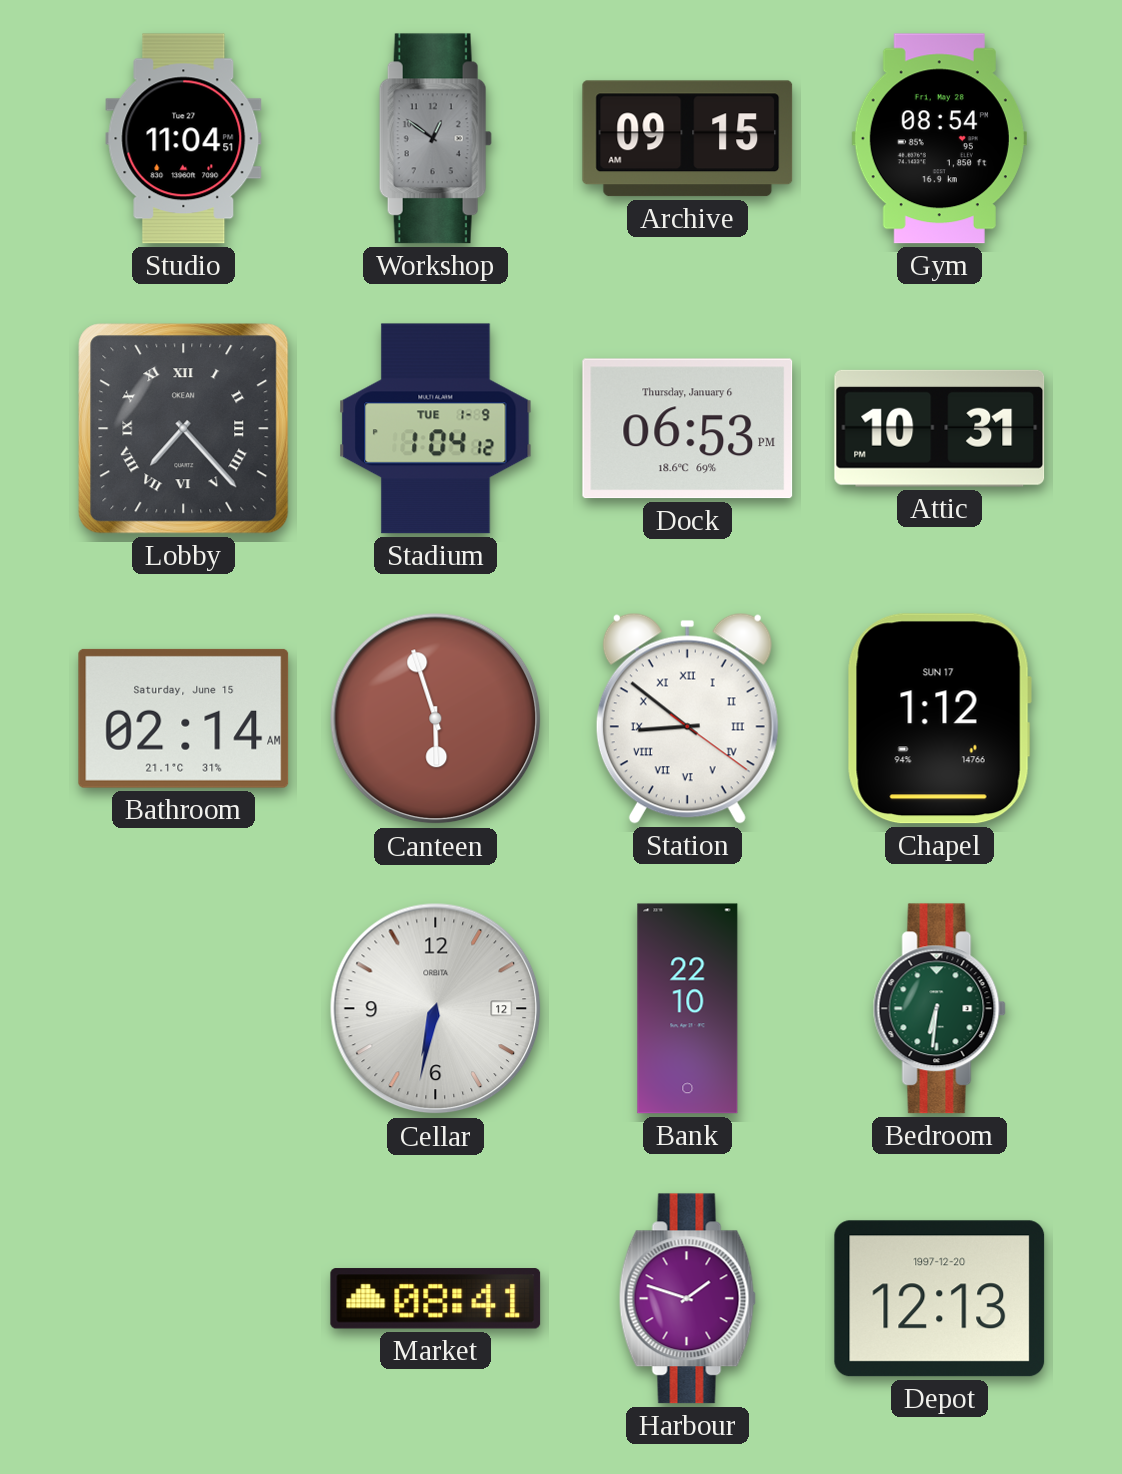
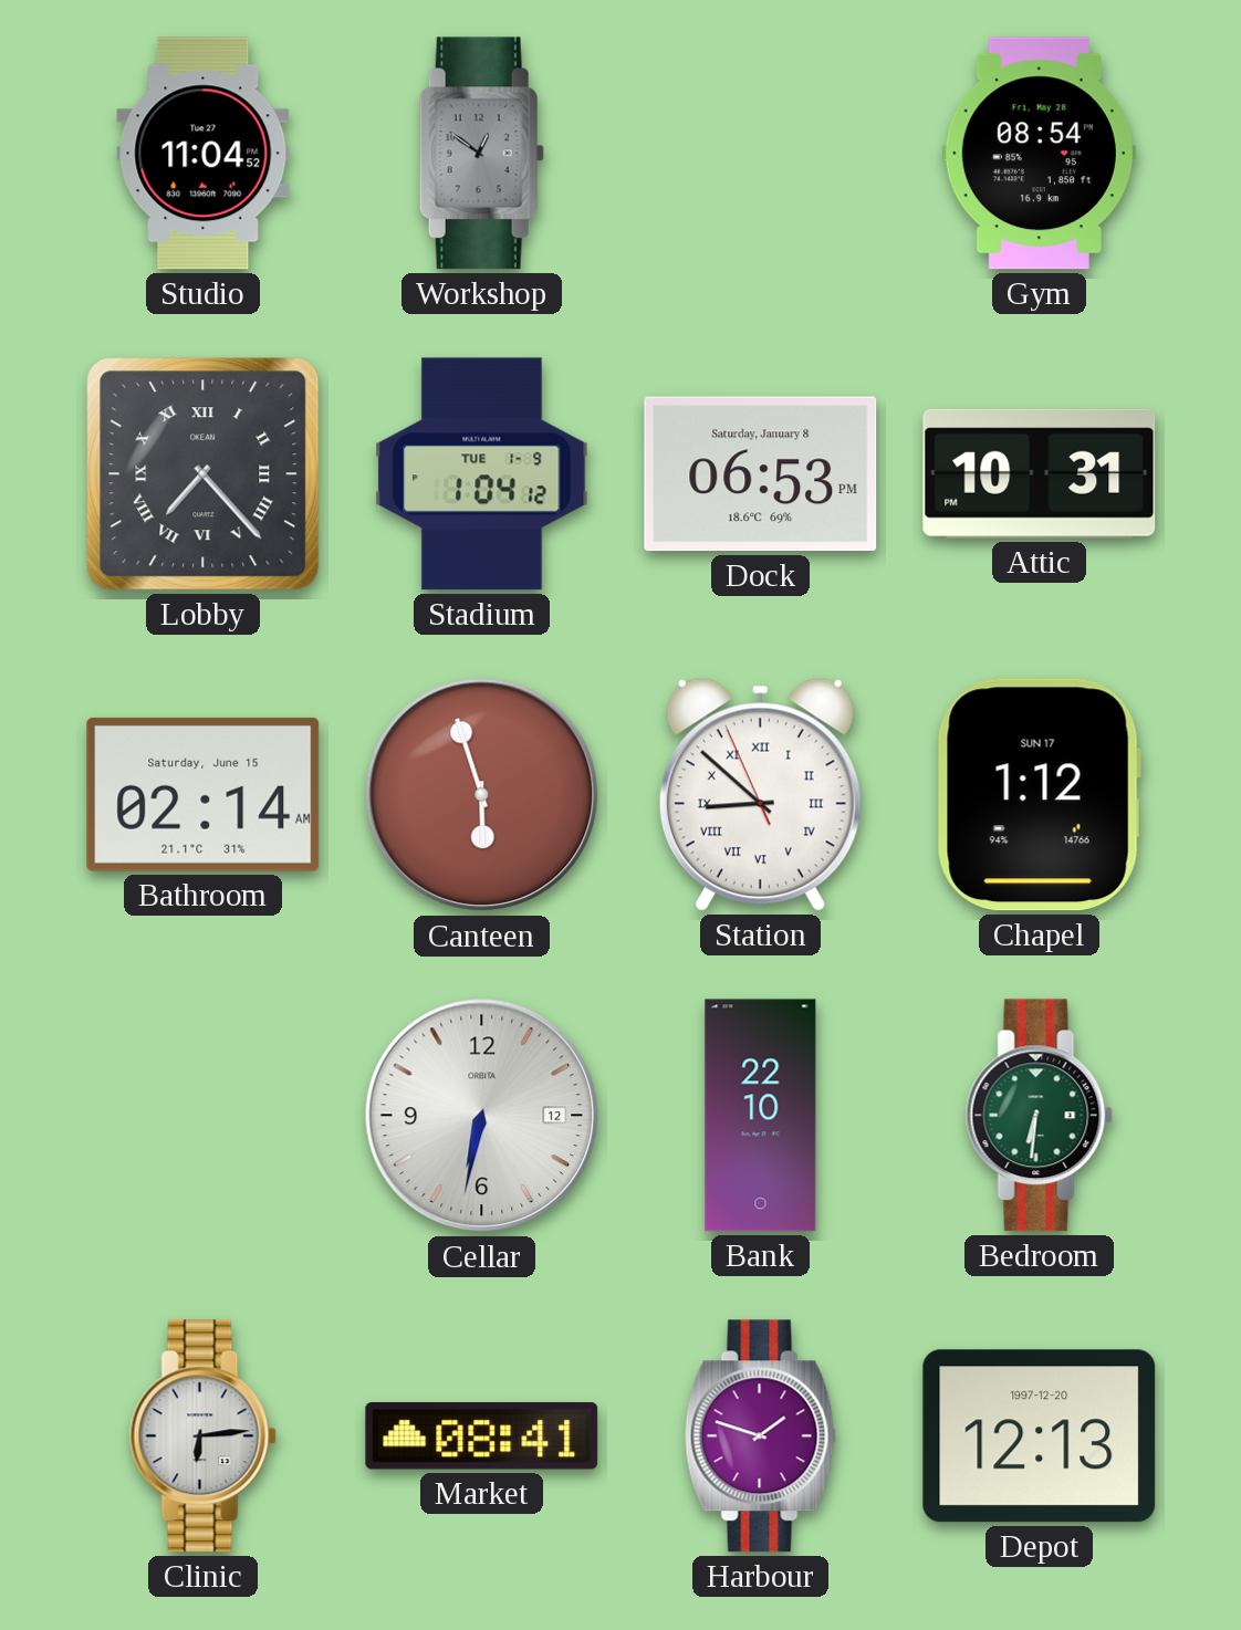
Studio: 11:04:51 -> 11:04:52 (204, 154)
Archive: 09:15 -> none (688, 139)
Dock date: Thursday, January 6 -> Saturday, January 8 (761, 474)
Station: 8:51:21 -> 8:51:56 (760, 794)
Clinic: none -> 6:14 (202, 1436)
